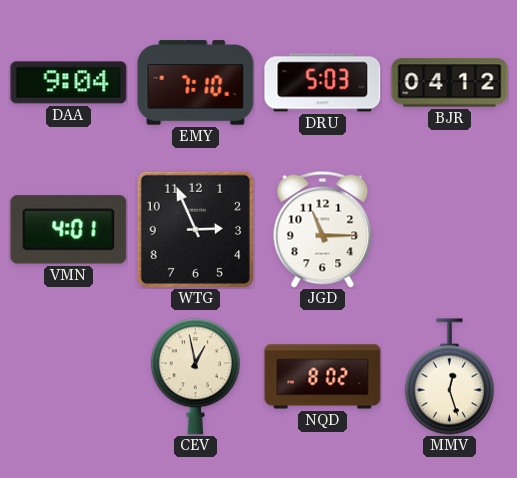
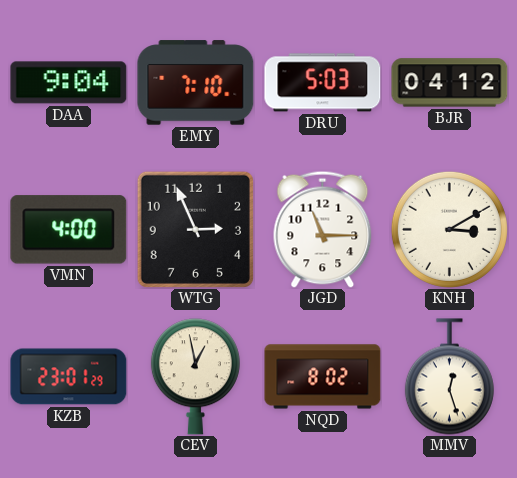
VMN: 4:01 -> 4:00 (69, 230)
KNH: none -> 3:10 (449, 229)
KZB: none -> 23:01 (69, 377)
